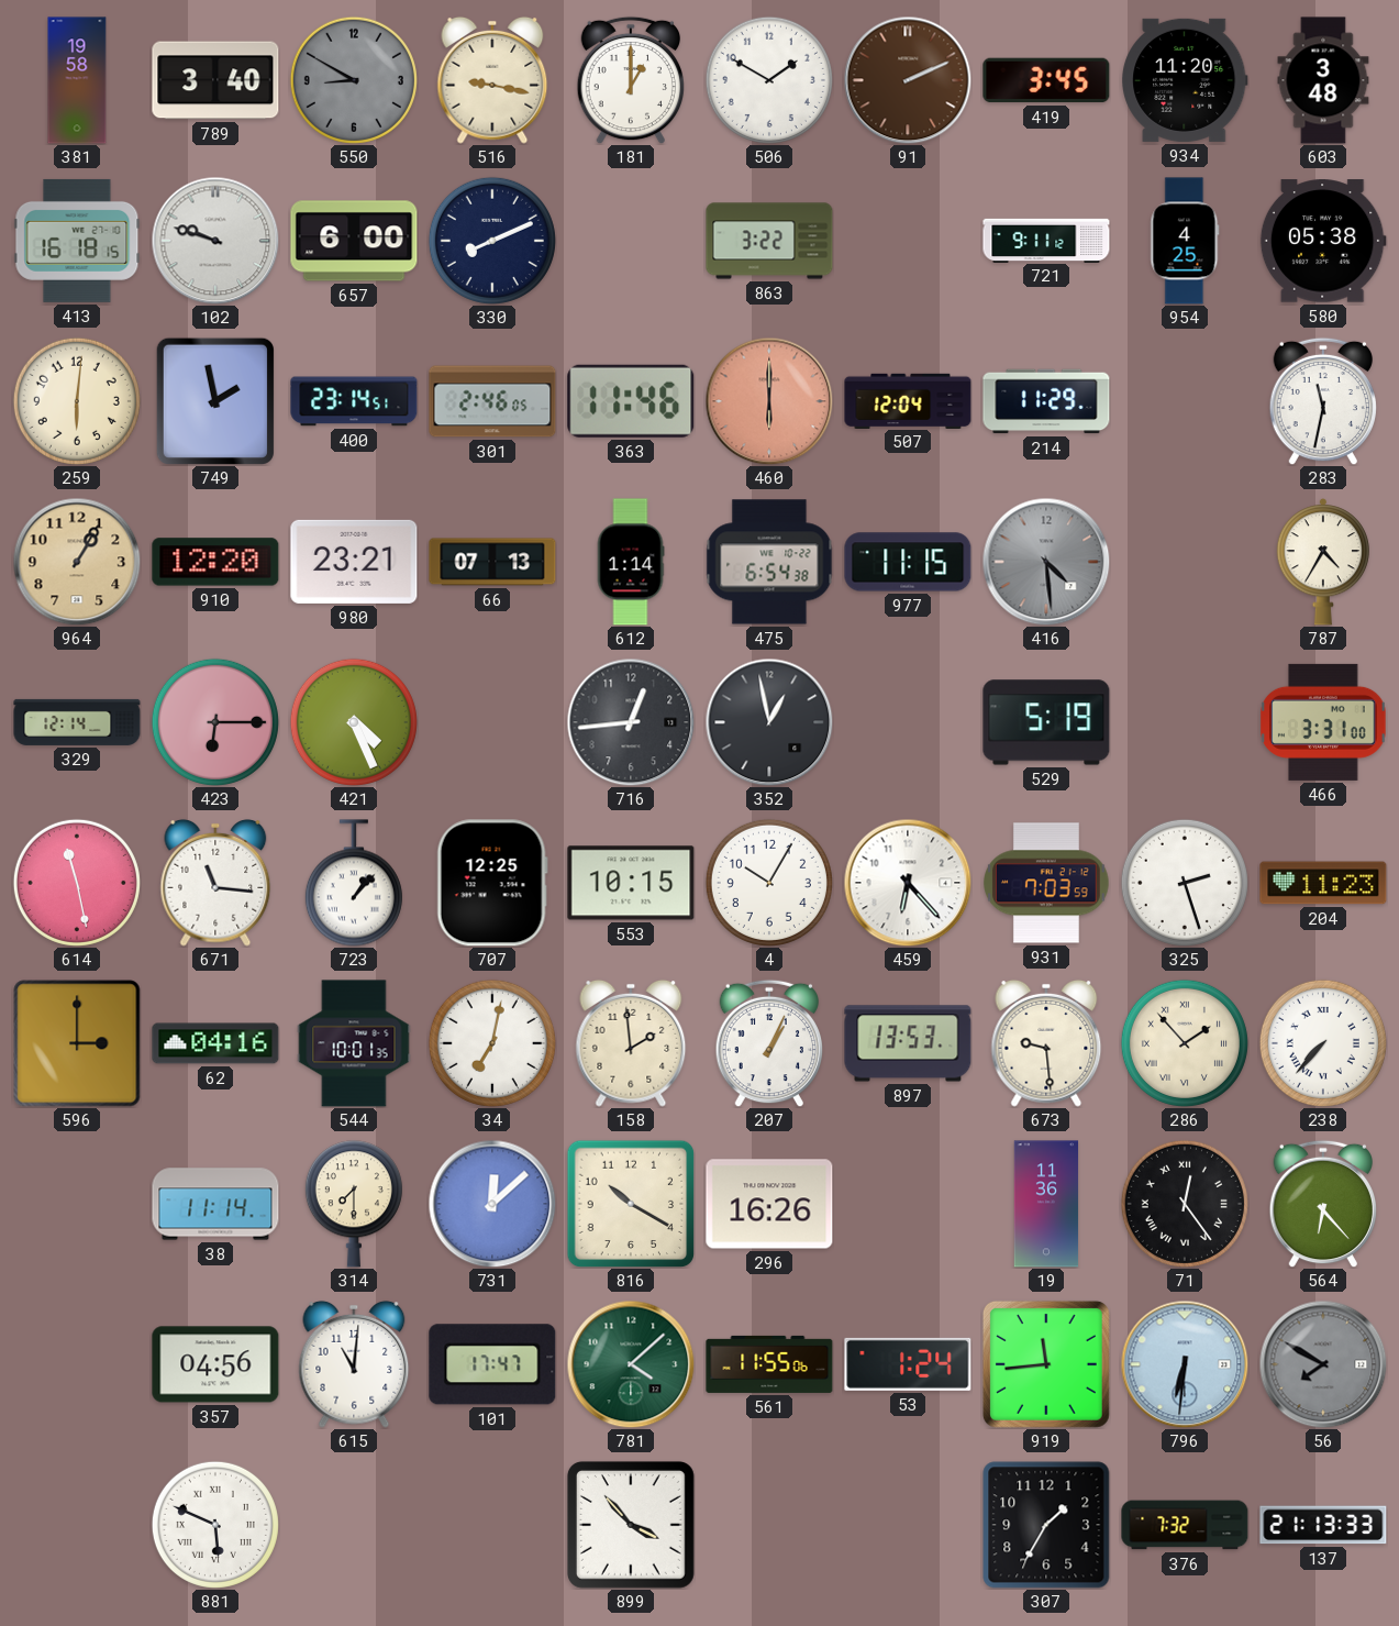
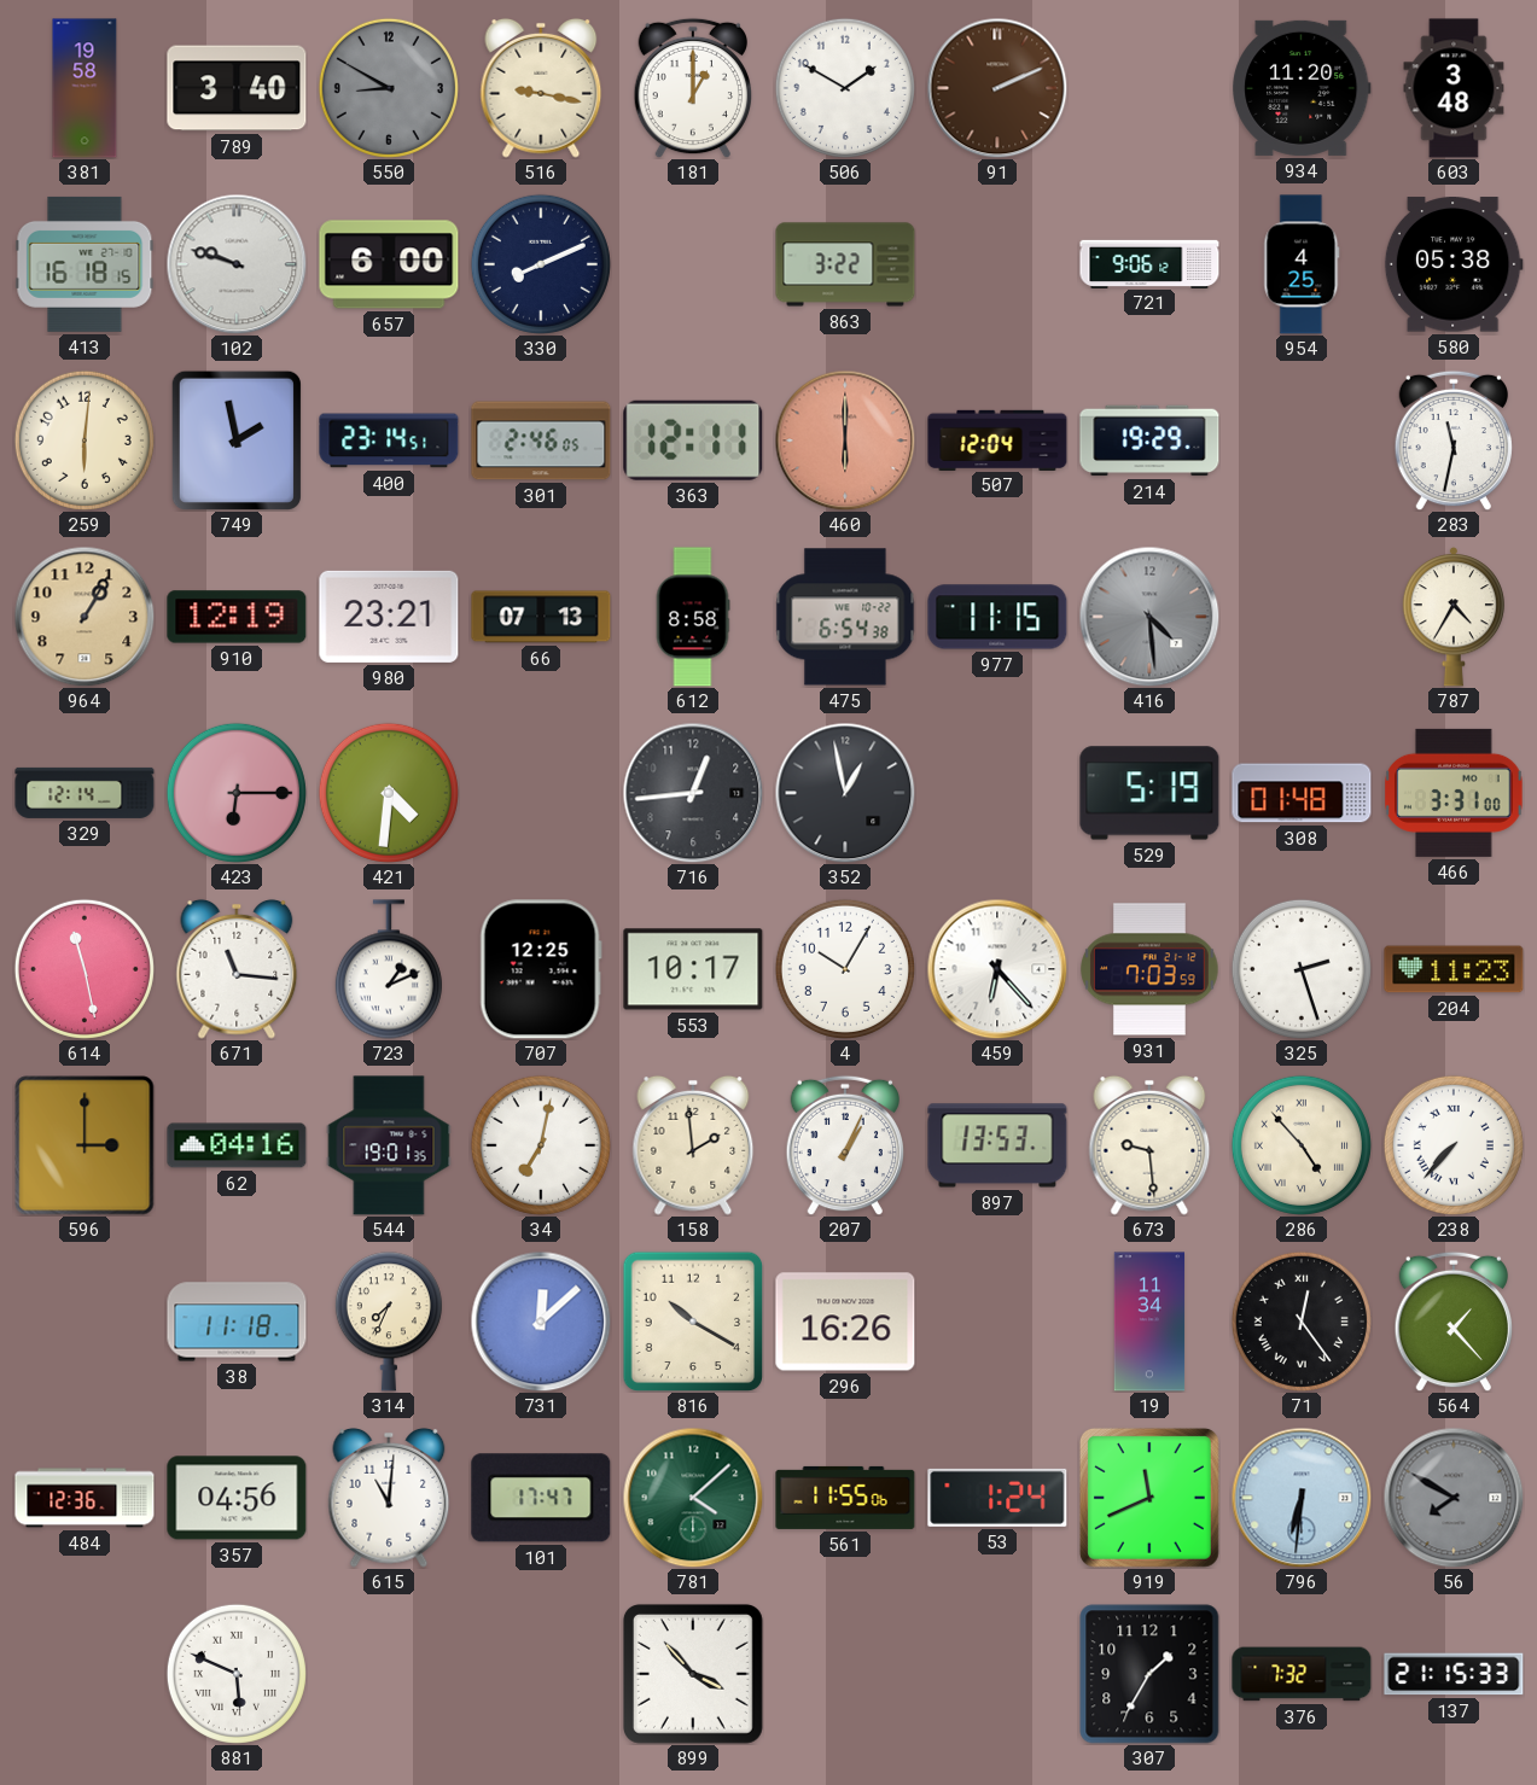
419: 3:45 -> none (1046, 80)
721: 9:11 -> 9:06 (1149, 263)
363: 11:46 -> 12:11 (693, 441)
214: 11:29 -> 19:29 (1149, 441)
910: 12:20 -> 12:19 (237, 617)
612: 1:14 -> 8:58 (693, 617)
421: 4:26 -> 4:31 (389, 793)
308: none -> 01:48 (1302, 793)
723: 1:07 -> 1:11 (389, 969)
553: 10:15 -> 10:17 (693, 969)
544: 10:01 -> 19:01 (389, 1145)
286: 1:53 -> 4:53 (1302, 1145)
38: 11:14 -> 11:18 (237, 1322)
314: 7:30 -> 7:34 (389, 1322)
19: 11:36 -> 11:34 (1149, 1322)
564: 6:23 -> 1:23 (1452, 1322)
484: none -> 12:36 (85, 1498)
919: 11:44 -> 11:41 (1149, 1498)
137: 21:13 -> 21:15 (1454, 1674)
